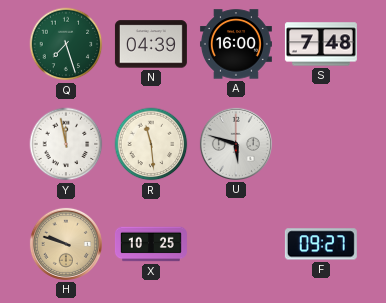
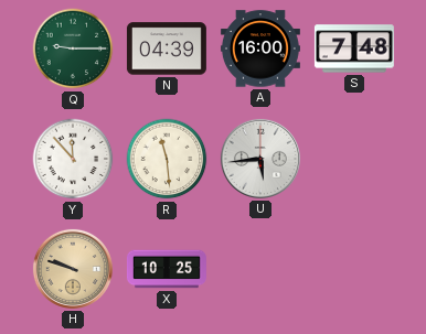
Q: 7:27 -> 9:15 (73, 49)
Y: 11:58 -> 11:53 (73, 159)
U: 5:48 -> 5:44 (260, 159)
F: 09:27 -> none (321, 244)
